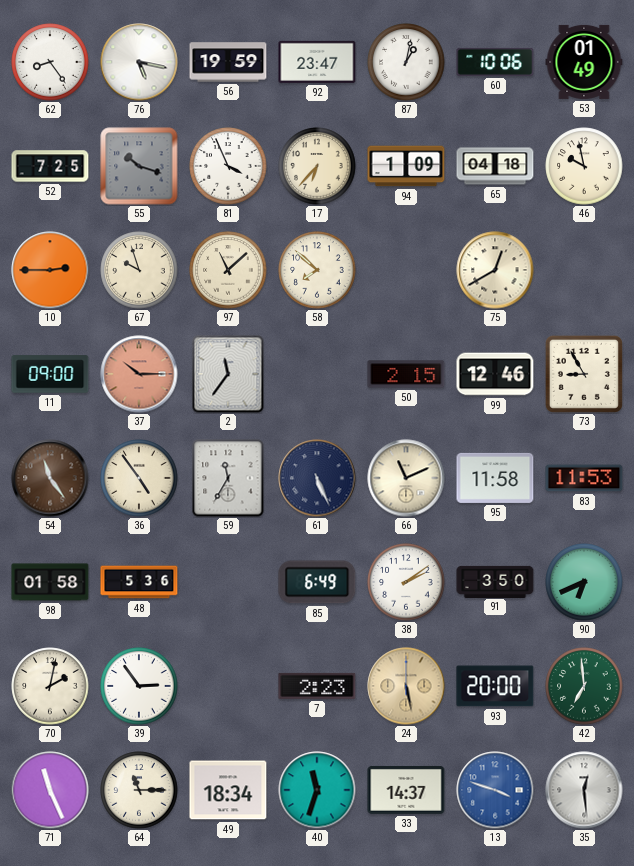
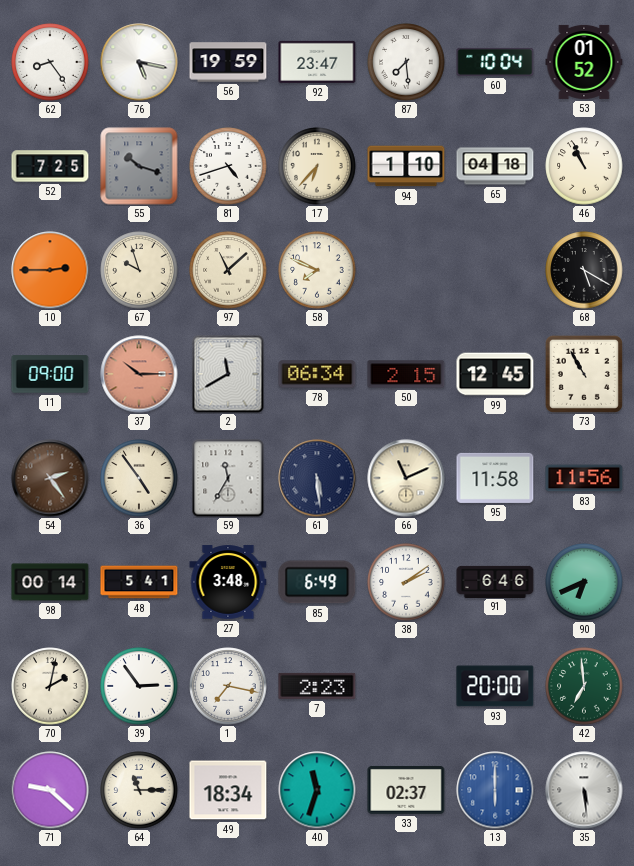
87: 1:02 -> 7:29 (406, 62)
60: 10:06 -> 10:04 (495, 62)
53: 01:49 -> 01:52 (584, 62)
81: 3:56 -> 4:42 (228, 166)
94: 1:09 -> 1:10 (406, 166)
46: 9:58 -> 10:56 (584, 166)
58: 7:52 -> 7:49 (317, 270)
75: 12:40 -> none (495, 270)
68: none -> 5:20 (584, 270)
2: 11:36 -> 11:40 (228, 374)
78: none -> 06:34 (317, 374)
99: 12:46 -> 12:45 (495, 374)
73: 8:55 -> 10:55 (584, 374)
54: 11:24 -> 2:24 (50, 478)
61: 5:26 -> 5:29 (317, 478)
83: 11:53 -> 11:56 (584, 478)
98: 01:58 -> 00:14 (50, 582)
48: 5:36 -> 5:41 (139, 582)
27: none -> 3:48 (228, 582)
91: 3:50 -> 6:46 (495, 581)
1: none -> 7:17 (228, 686)
24: 5:28 -> none (406, 686)
71: 11:26 -> 9:22 (50, 790)
33: 14:37 -> 02:37 (406, 790)
13: 3:48 -> 6:00 (495, 790)
35: 12:29 -> 5:29 (584, 790)
